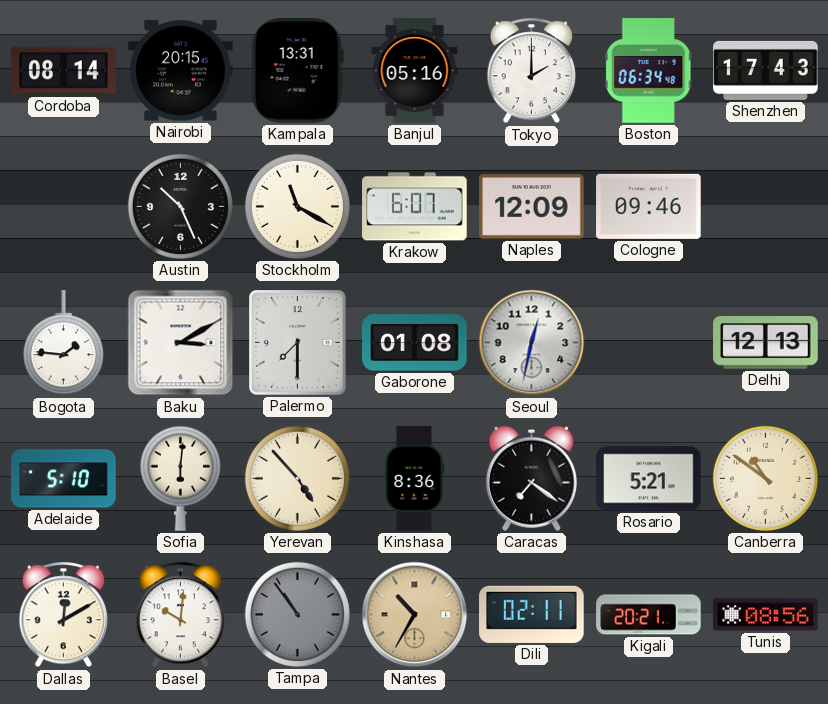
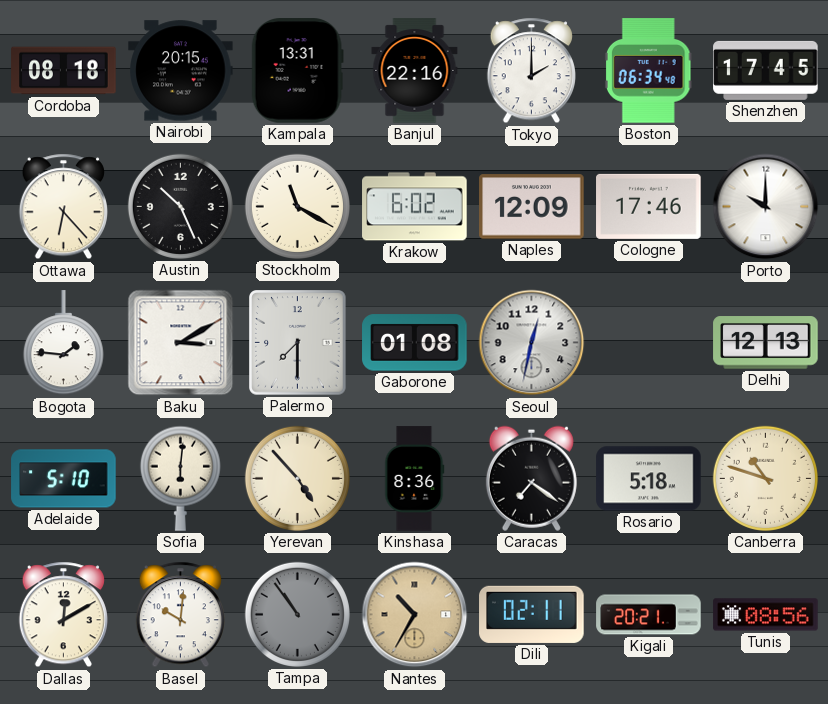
Cordoba: 08:14 -> 08:18 (64, 71)
Banjul: 05:16 -> 22:16 (415, 71)
Shenzhen: 17:43 -> 17:45 (766, 70)
Ottawa: none -> 6:23 (63, 207)
Krakow: 6:07 -> 6:02 (415, 207)
Cologne: 09:46 -> 17:46 (649, 206)
Porto: none -> 10:00 (766, 207)
Rosario: 5:21 -> 5:18 (649, 479)
Canberra: 10:51 -> 10:48 (765, 478)
